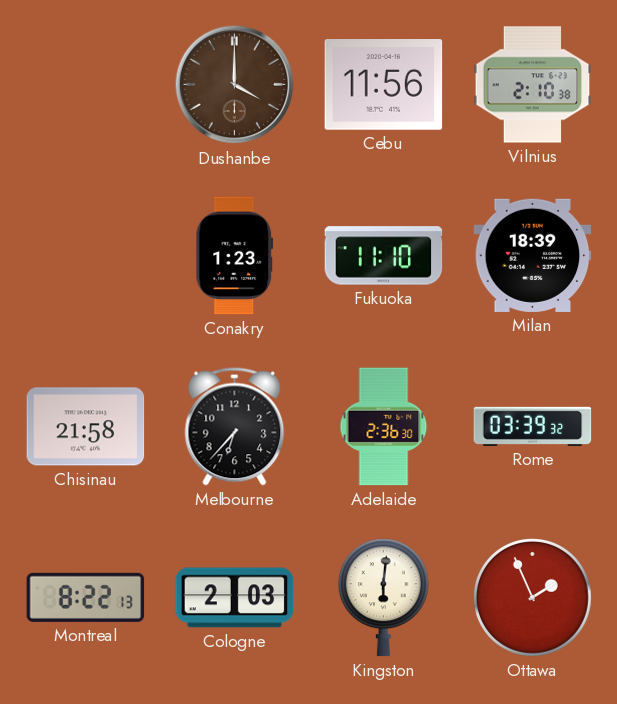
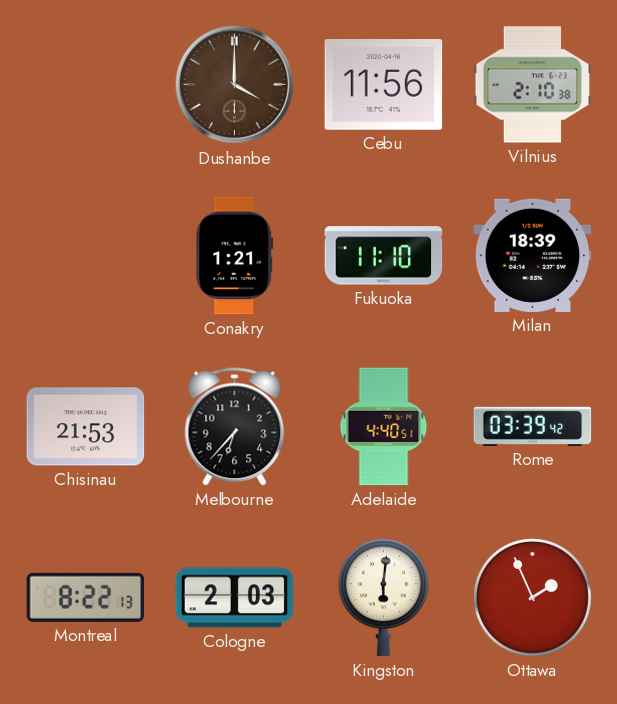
Conakry: 1:23 -> 1:21 (235, 256)
Chisinau: 21:58 -> 21:53 (86, 427)
Adelaide: 2:36 -> 4:40 (384, 427)
Rome: 03:39:32 -> 03:39:42 (533, 426)
